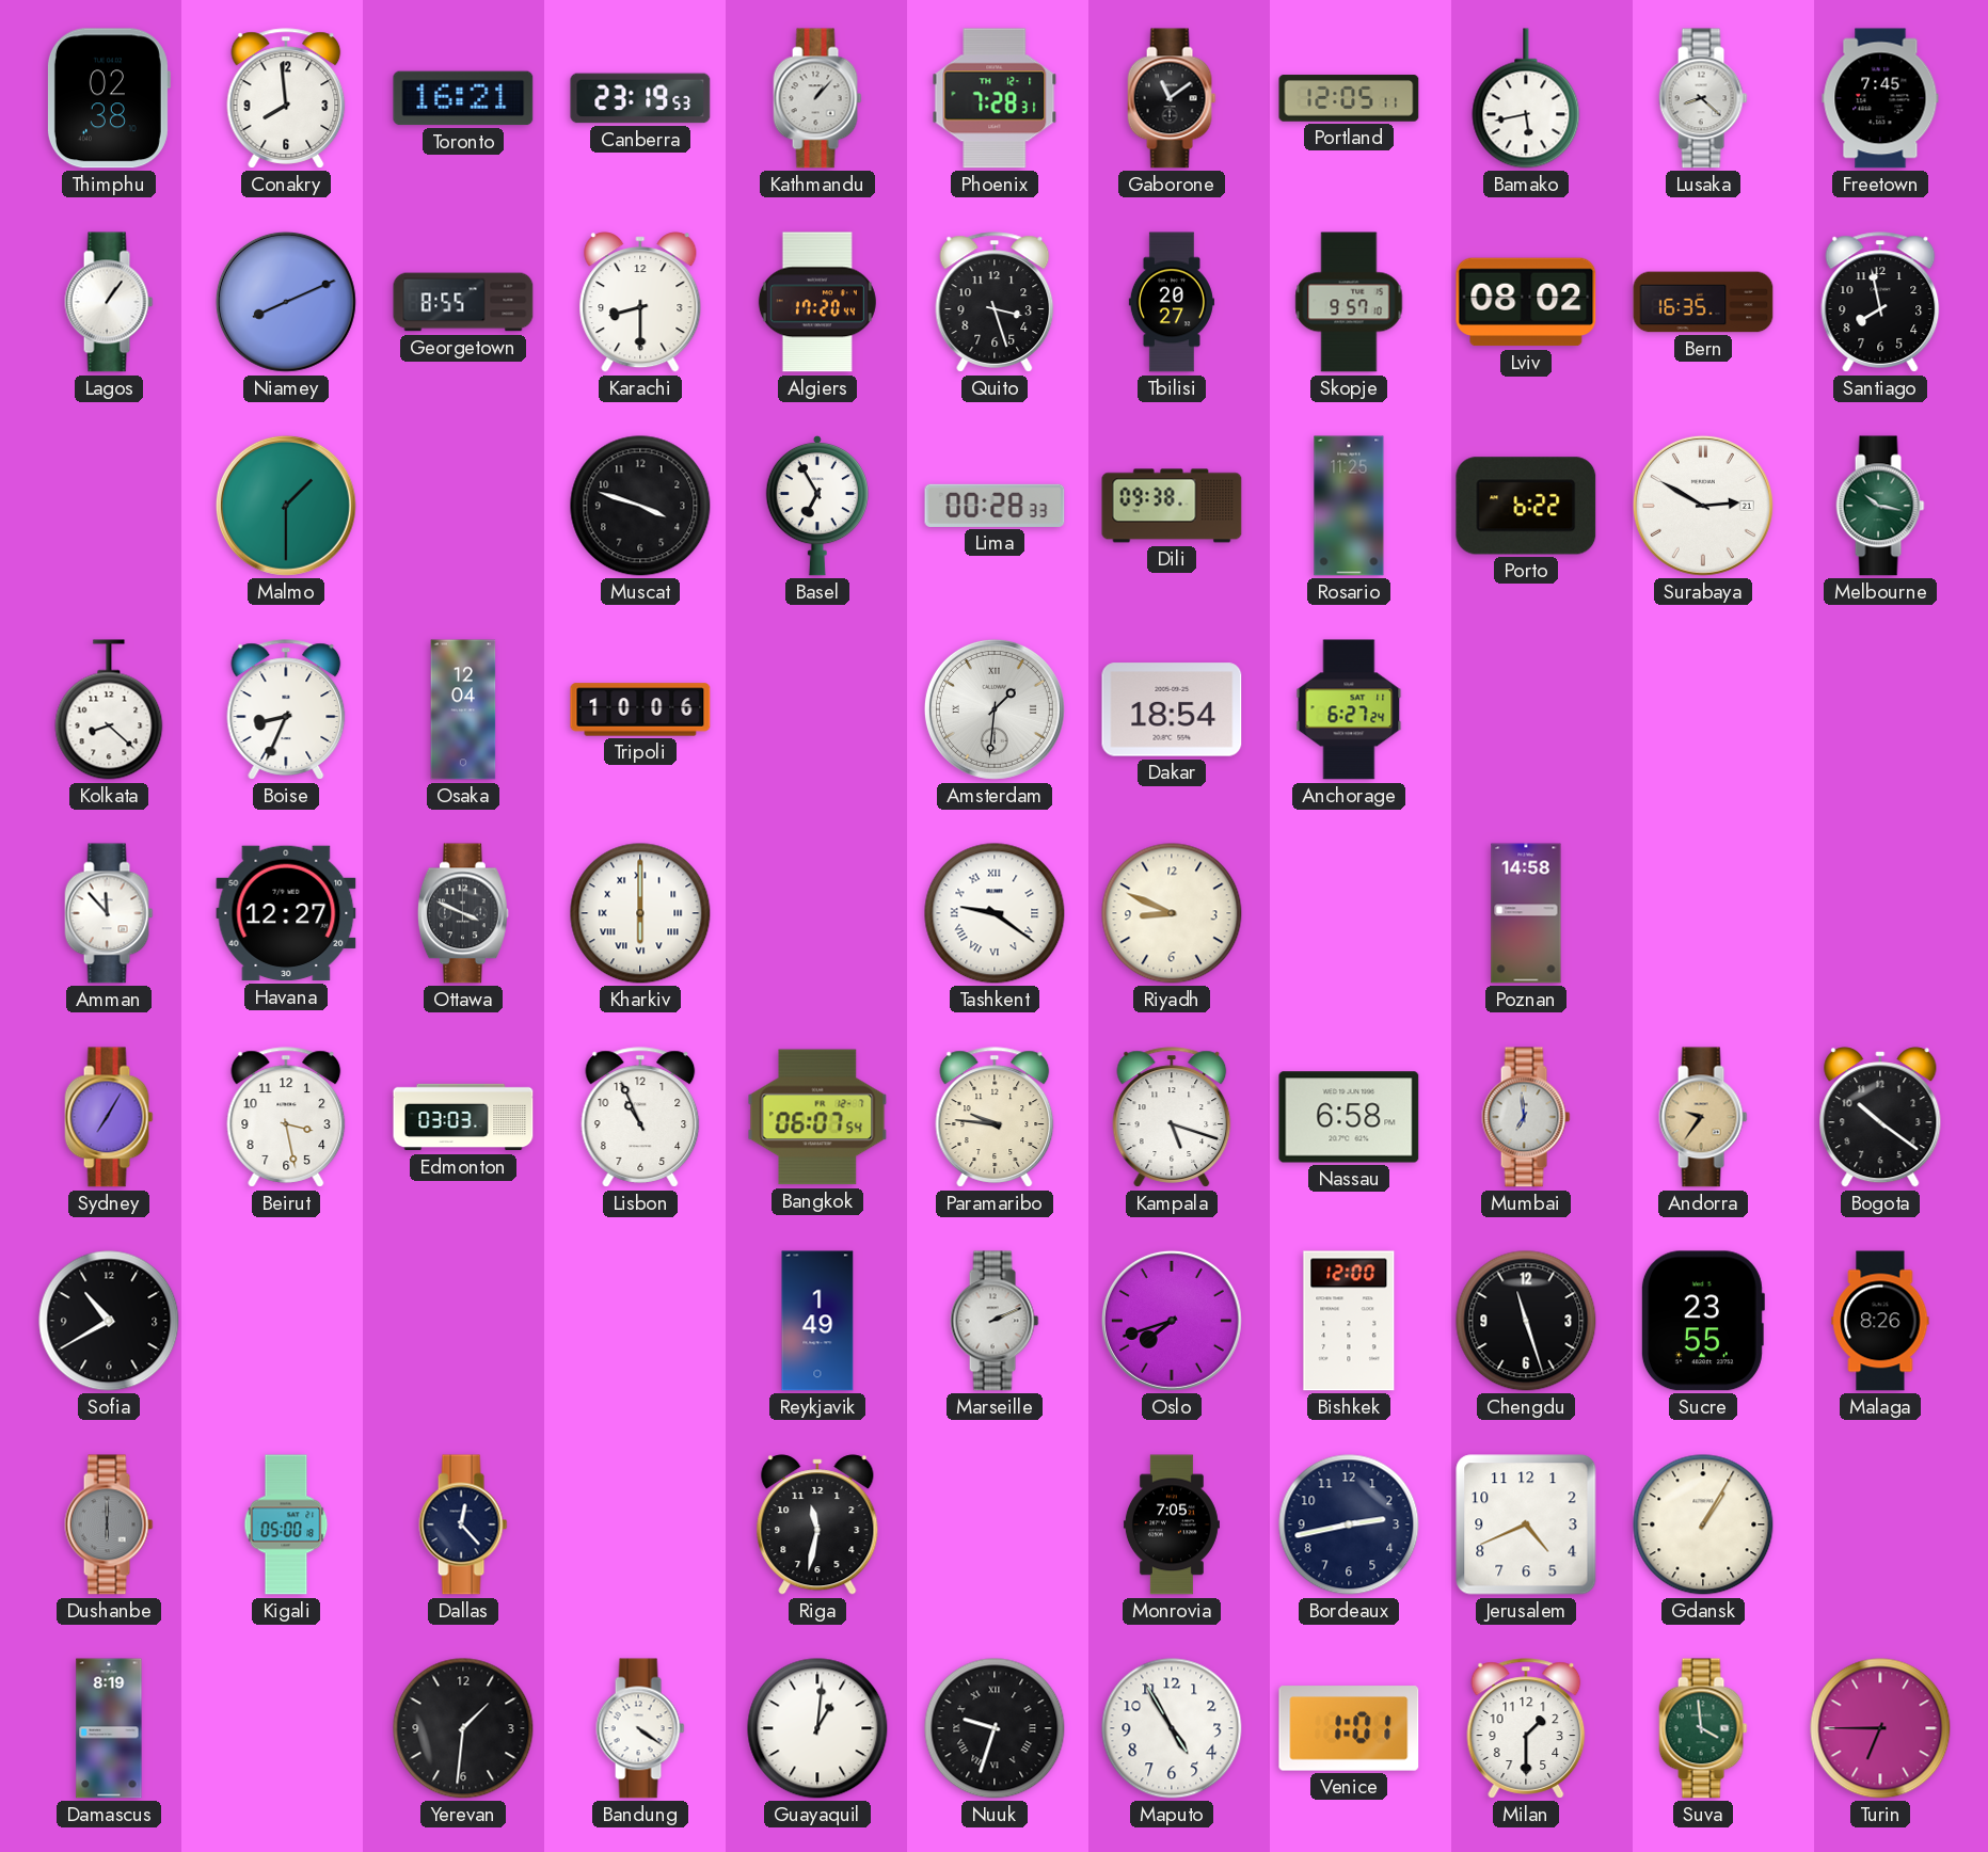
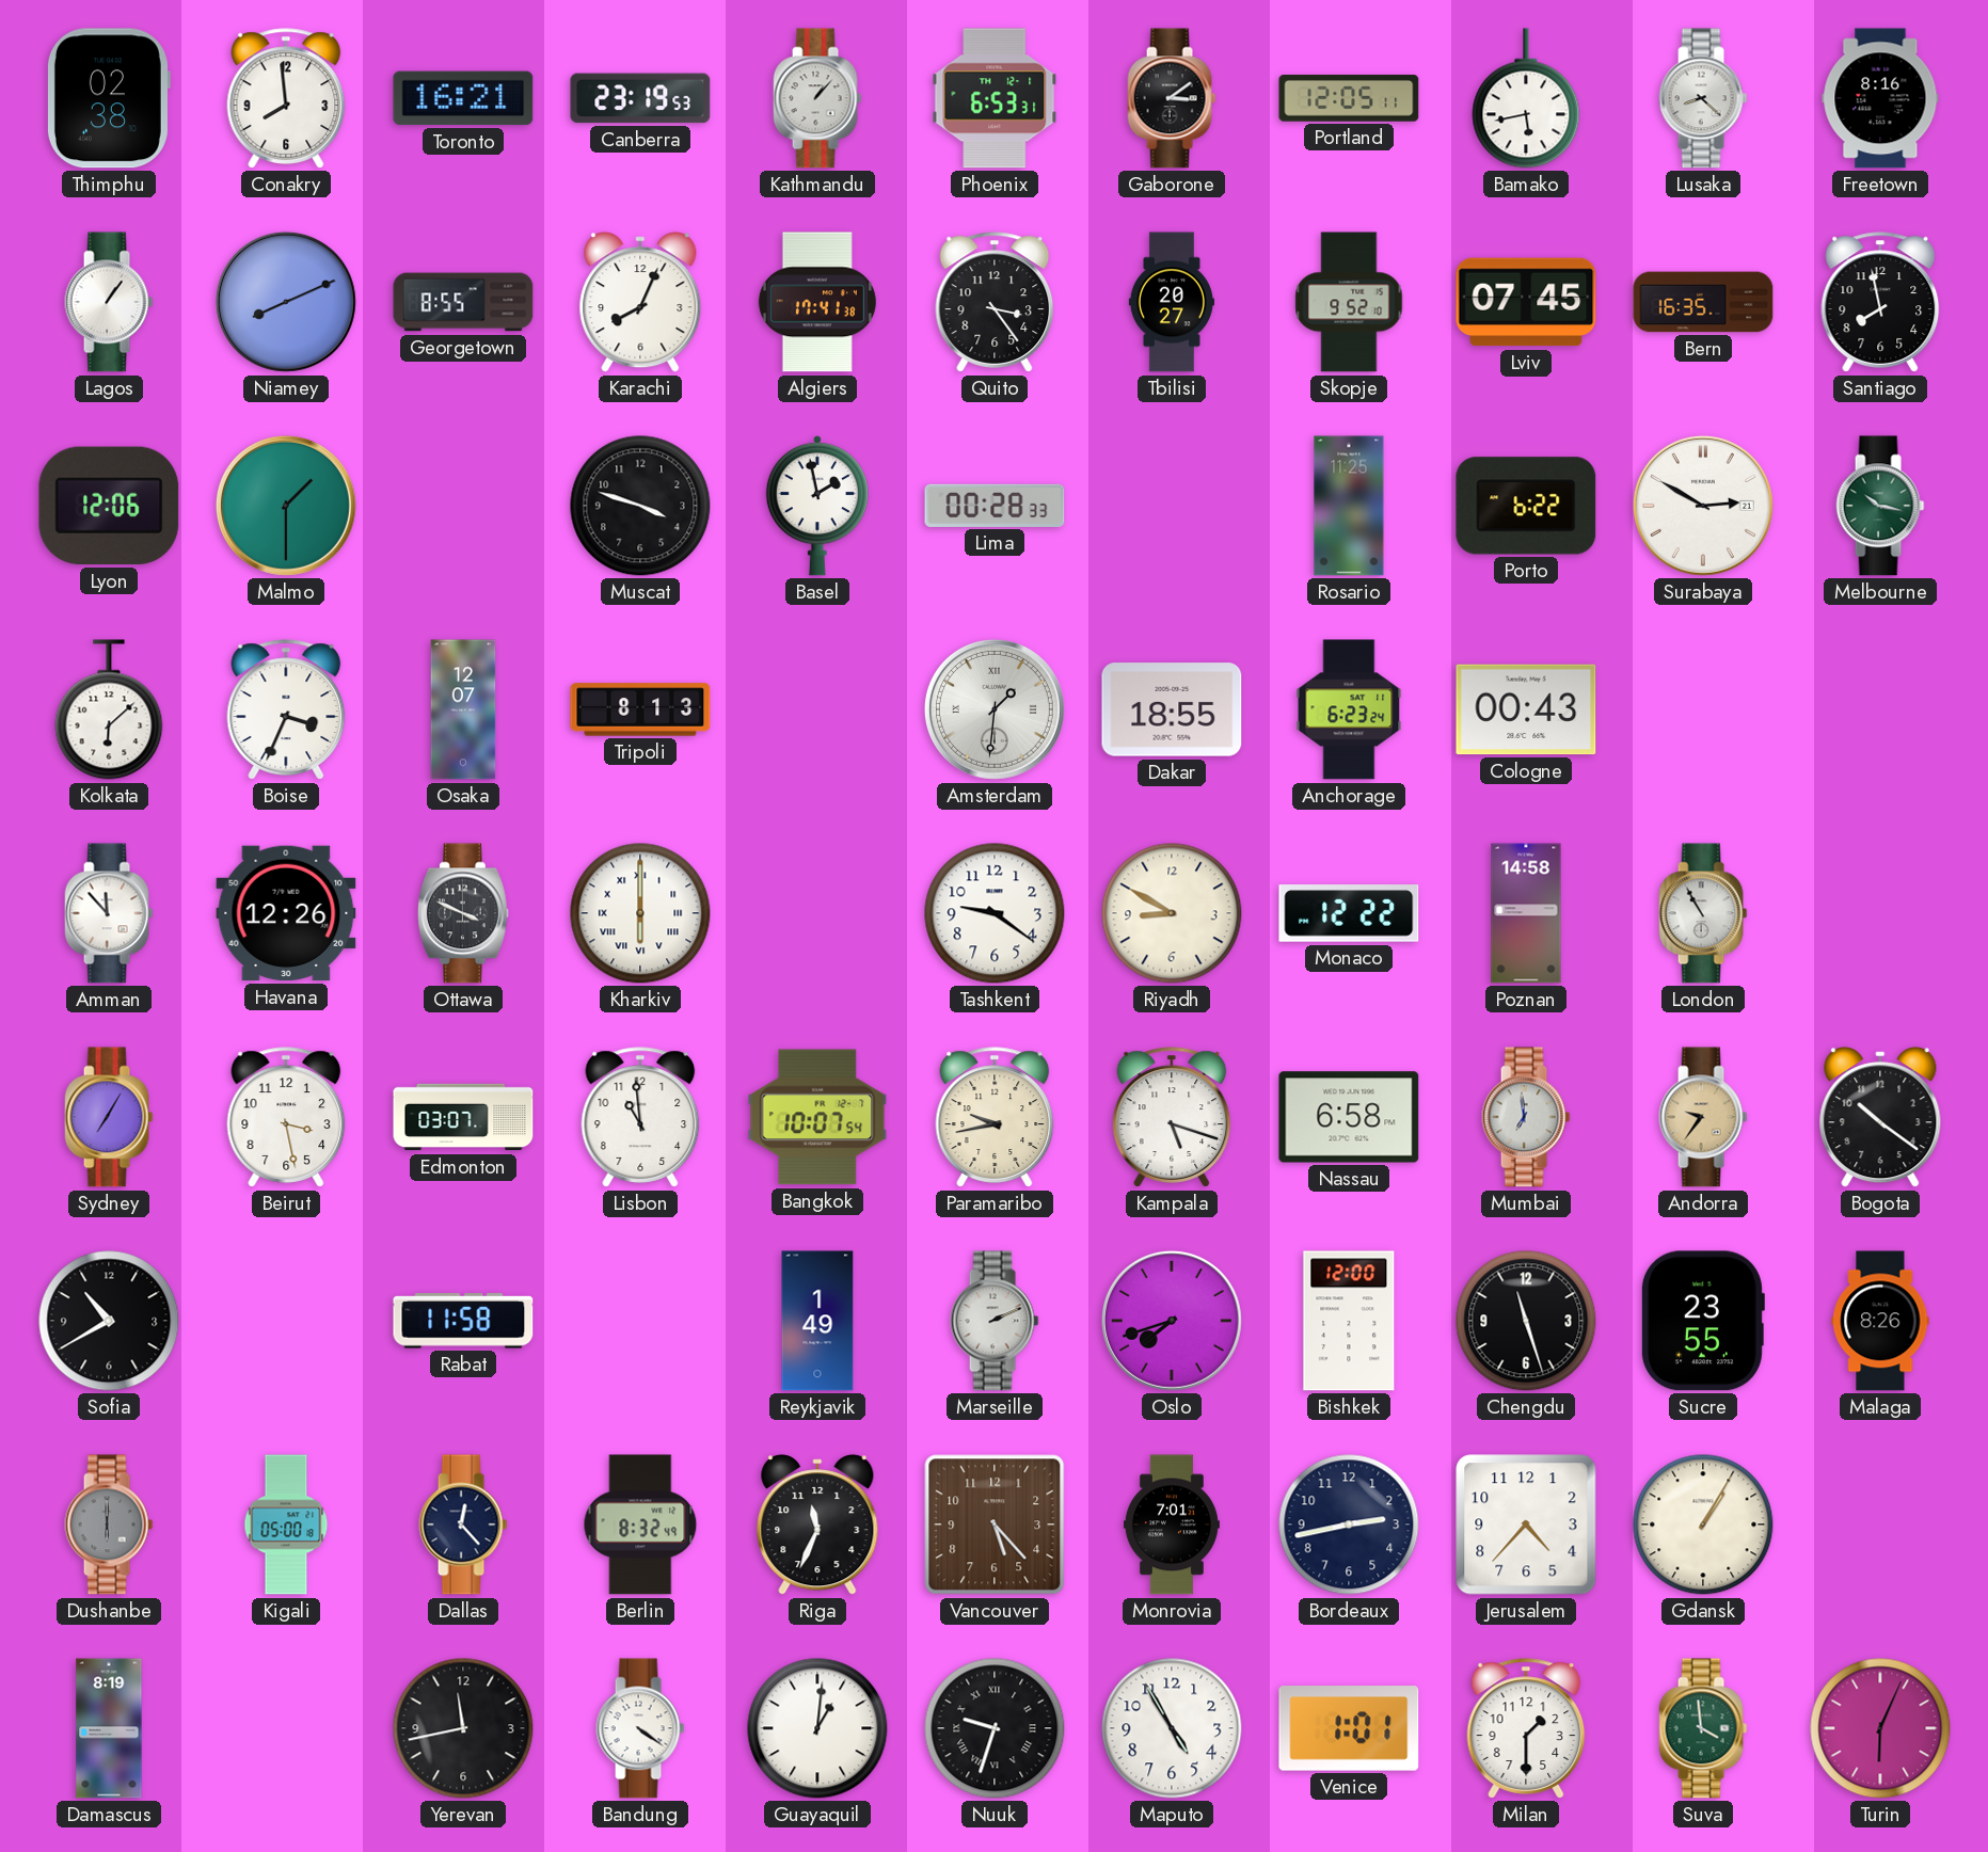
Phoenix: 7:28 -> 6:53 (995, 98)
Gaborone: 11:09 -> 3:09 (1172, 98)
Freetown: 7:45 -> 8:16 (1880, 98)
Karachi: 8:30 -> 8:04 (640, 302)
Algiers: 17:20 -> 17:41 (817, 302)
Quito: 3:27 -> 3:24 (995, 302)
Skopje: 9:57 -> 9:52 (1349, 302)
Lviv: 08:02 -> 07:45 (1526, 302)
Lyon: none -> 12:06 (109, 506)
Basel: 6:55 -> 1:58 (817, 506)
Dili: 09:38 -> none (1172, 506)
Kolkata: 8:22 -> 6:08 (109, 709)
Boise: 8:34 -> 3:34 (286, 709)
Osaka: 12:04 -> 12:07 (463, 709)
Tripoli: 10:06 -> 8:13 (640, 709)
Dakar: 18:54 -> 18:55 (1172, 709)
Anchorage: 6:27 -> 6:23 (1349, 709)
Cologne: none -> 00:43 (1526, 709)
Havana: 12:27 -> 12:26 (286, 913)
Tashkent numerals: Roman -> Arabic (995, 913)
Riyadh: 8:49 -> 8:50 (1172, 913)
Monaco: none -> 12:22 (1349, 913)
London: none -> 10:55 (1703, 913)
Edmonton: 03:03 -> 03:07 (463, 1117)
Lisbon: 10:56 -> 10:59 (640, 1117)
Bangkok: 06:07 -> 10:07 (817, 1117)
Paramaribo: 9:46 -> 9:43 (995, 1117)
Rabat: none -> 11:58 (463, 1321)
Berlin: none -> 8:32 (640, 1524)
Riga: 11:32 -> 11:34 (817, 1524)
Vancouver: none -> 5:23 (995, 1524)
Monrovia: 7:05 -> 7:01 (1172, 1524)
Jerusalem: 4:41 -> 4:37 (1526, 1524)
Yerevan: 1:31 -> 11:43 (463, 1728)
Turin: 6:45 -> 6:04 (1880, 1728)
